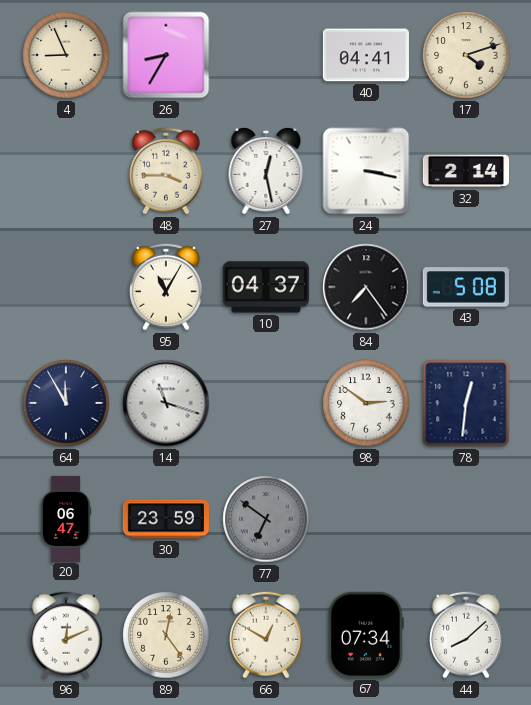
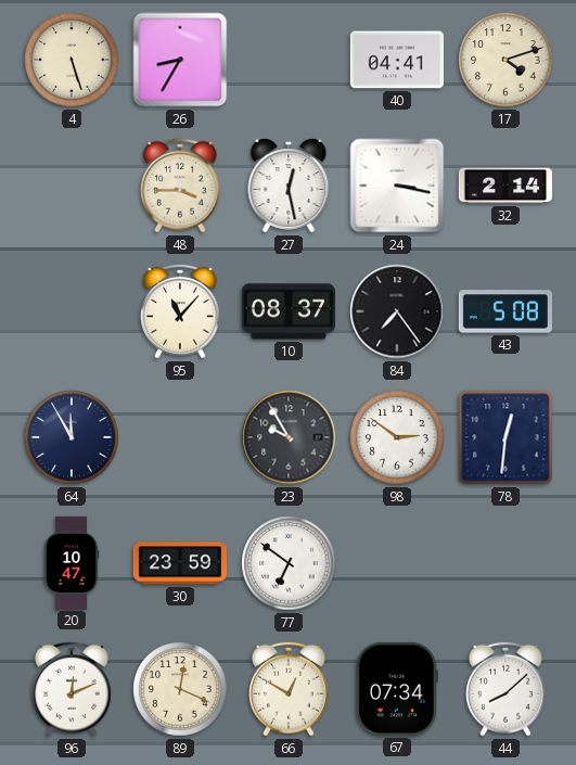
4: 8:56 -> 5:27 (72, 60)
95: 11:05 -> 11:07 (180, 311)
10: 04:37 -> 08:37 (289, 311)
14: 11:18 -> none (166, 403)
23: none -> 9:55 (289, 437)
20: 06:47 -> 10:47 (72, 562)
77 dial: grey -> white (289, 563)
89: 12:24 -> 12:19 (180, 689)
